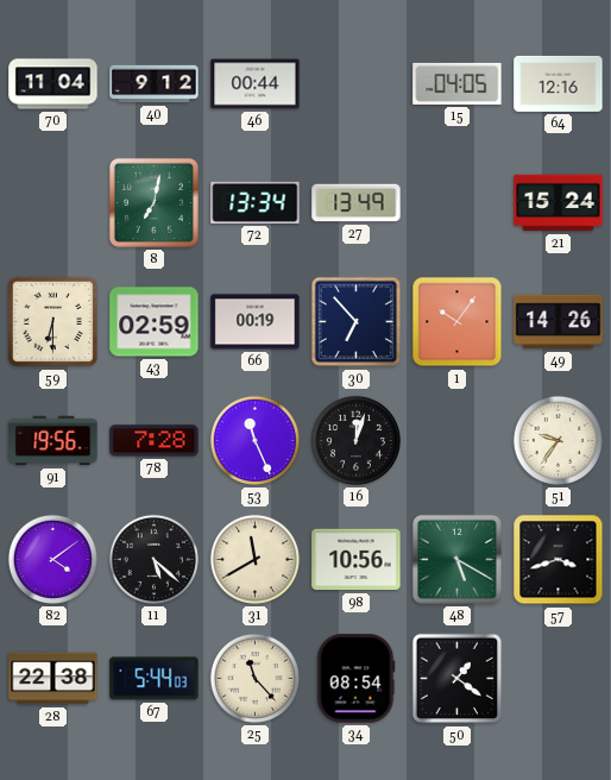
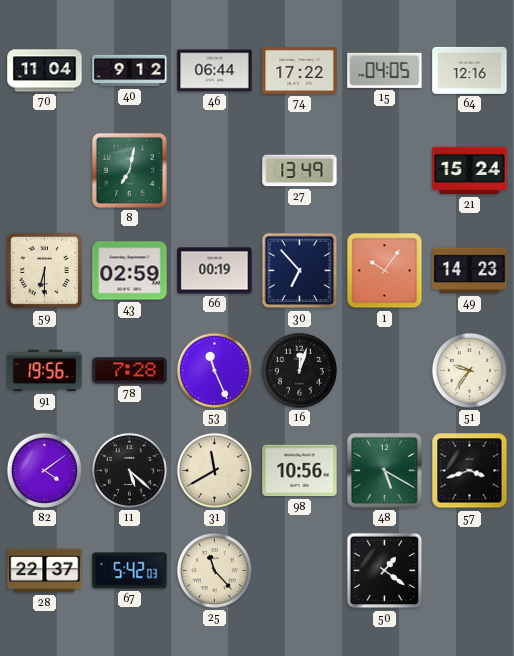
46: 00:44 -> 06:44 (215, 71)
74: none -> 17:22 (300, 70)
72: 13:34 -> none (256, 202)
49: 14:26 -> 14:23 (470, 271)
28: 22:38 -> 22:37 (45, 571)
67: 5:44 -> 5:42 (130, 571)
34: 08:54 -> none (355, 679)
